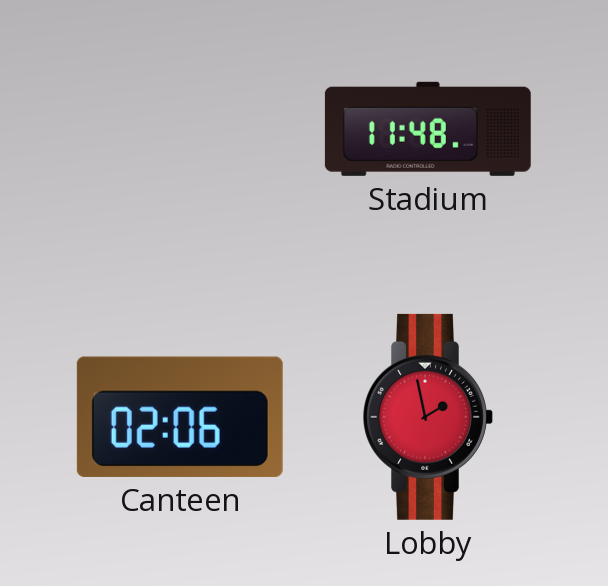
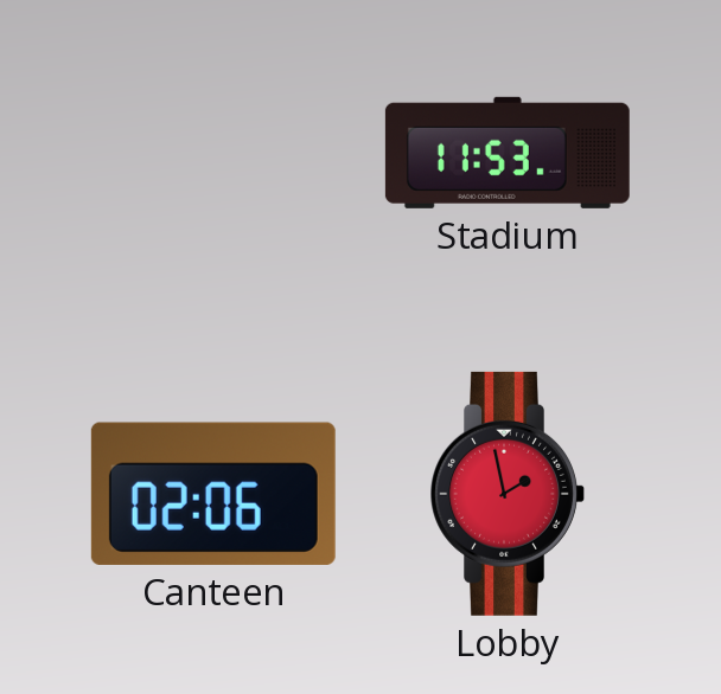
Stadium: 11:48 -> 11:53 (508, 153)
